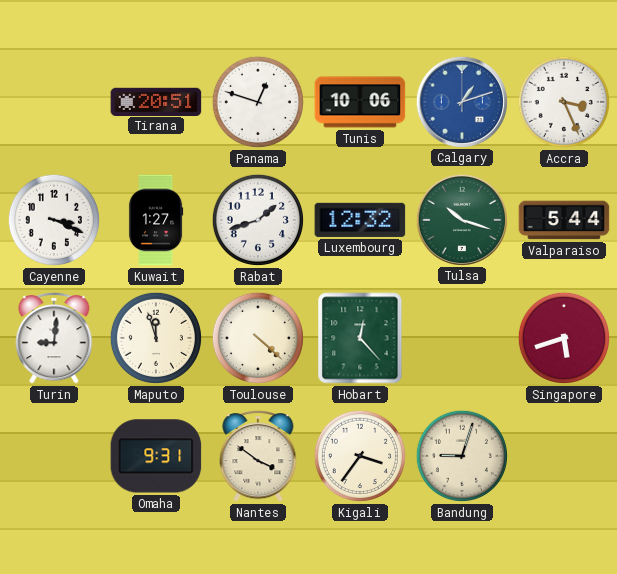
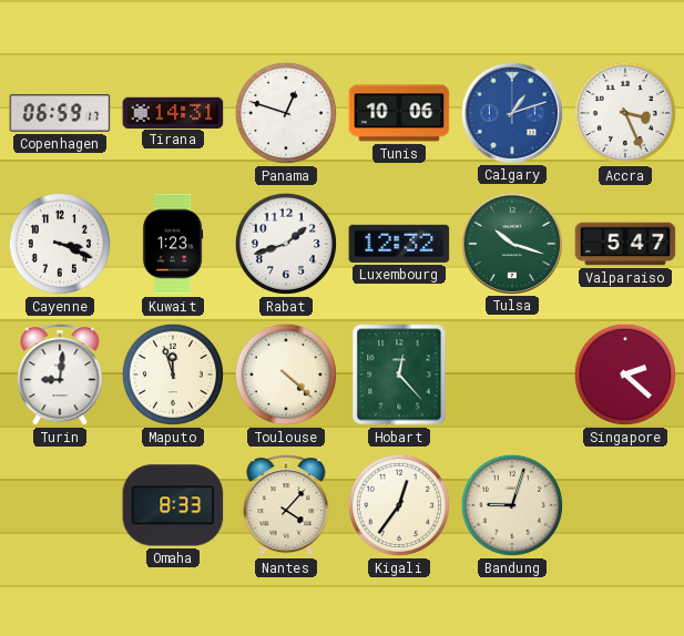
Copenhagen: none -> 06:59 (60, 113)
Tirana: 20:51 -> 14:31 (173, 112)
Kuwait: 1:27 -> 1:23 (173, 244)
Valparaiso: 5:44 -> 5:47 (625, 244)
Singapore: 5:42 -> 2:22 (625, 375)
Omaha: 9:31 -> 8:33 (173, 505)
Nantes: 3:51 -> 4:07 (286, 505)
Kigali: 3:36 -> 12:36 (399, 505)
